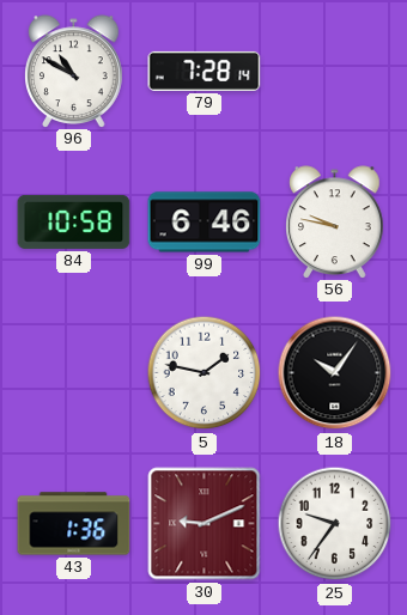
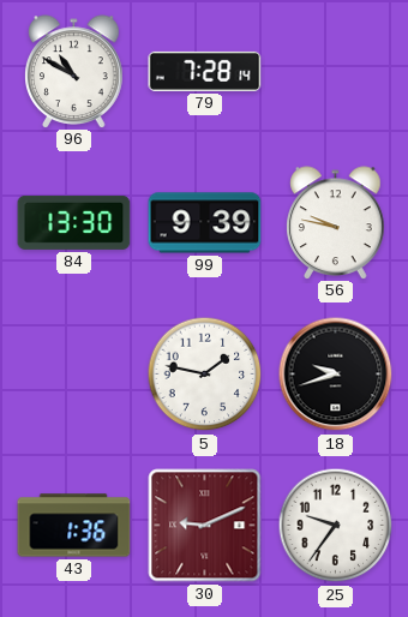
84: 10:58 -> 13:30 (74, 222)
99: 6:46 -> 9:39 (205, 223)
18: 10:06 -> 9:42 (336, 375)
